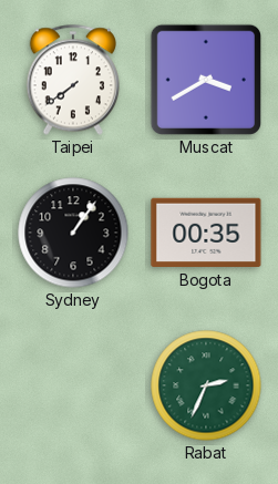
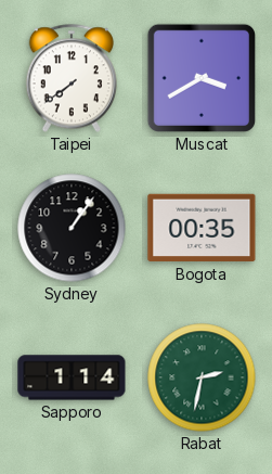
Sapporo: none -> 1:14 (72, 377)
Rabat: 2:34 -> 2:32 (202, 377)
